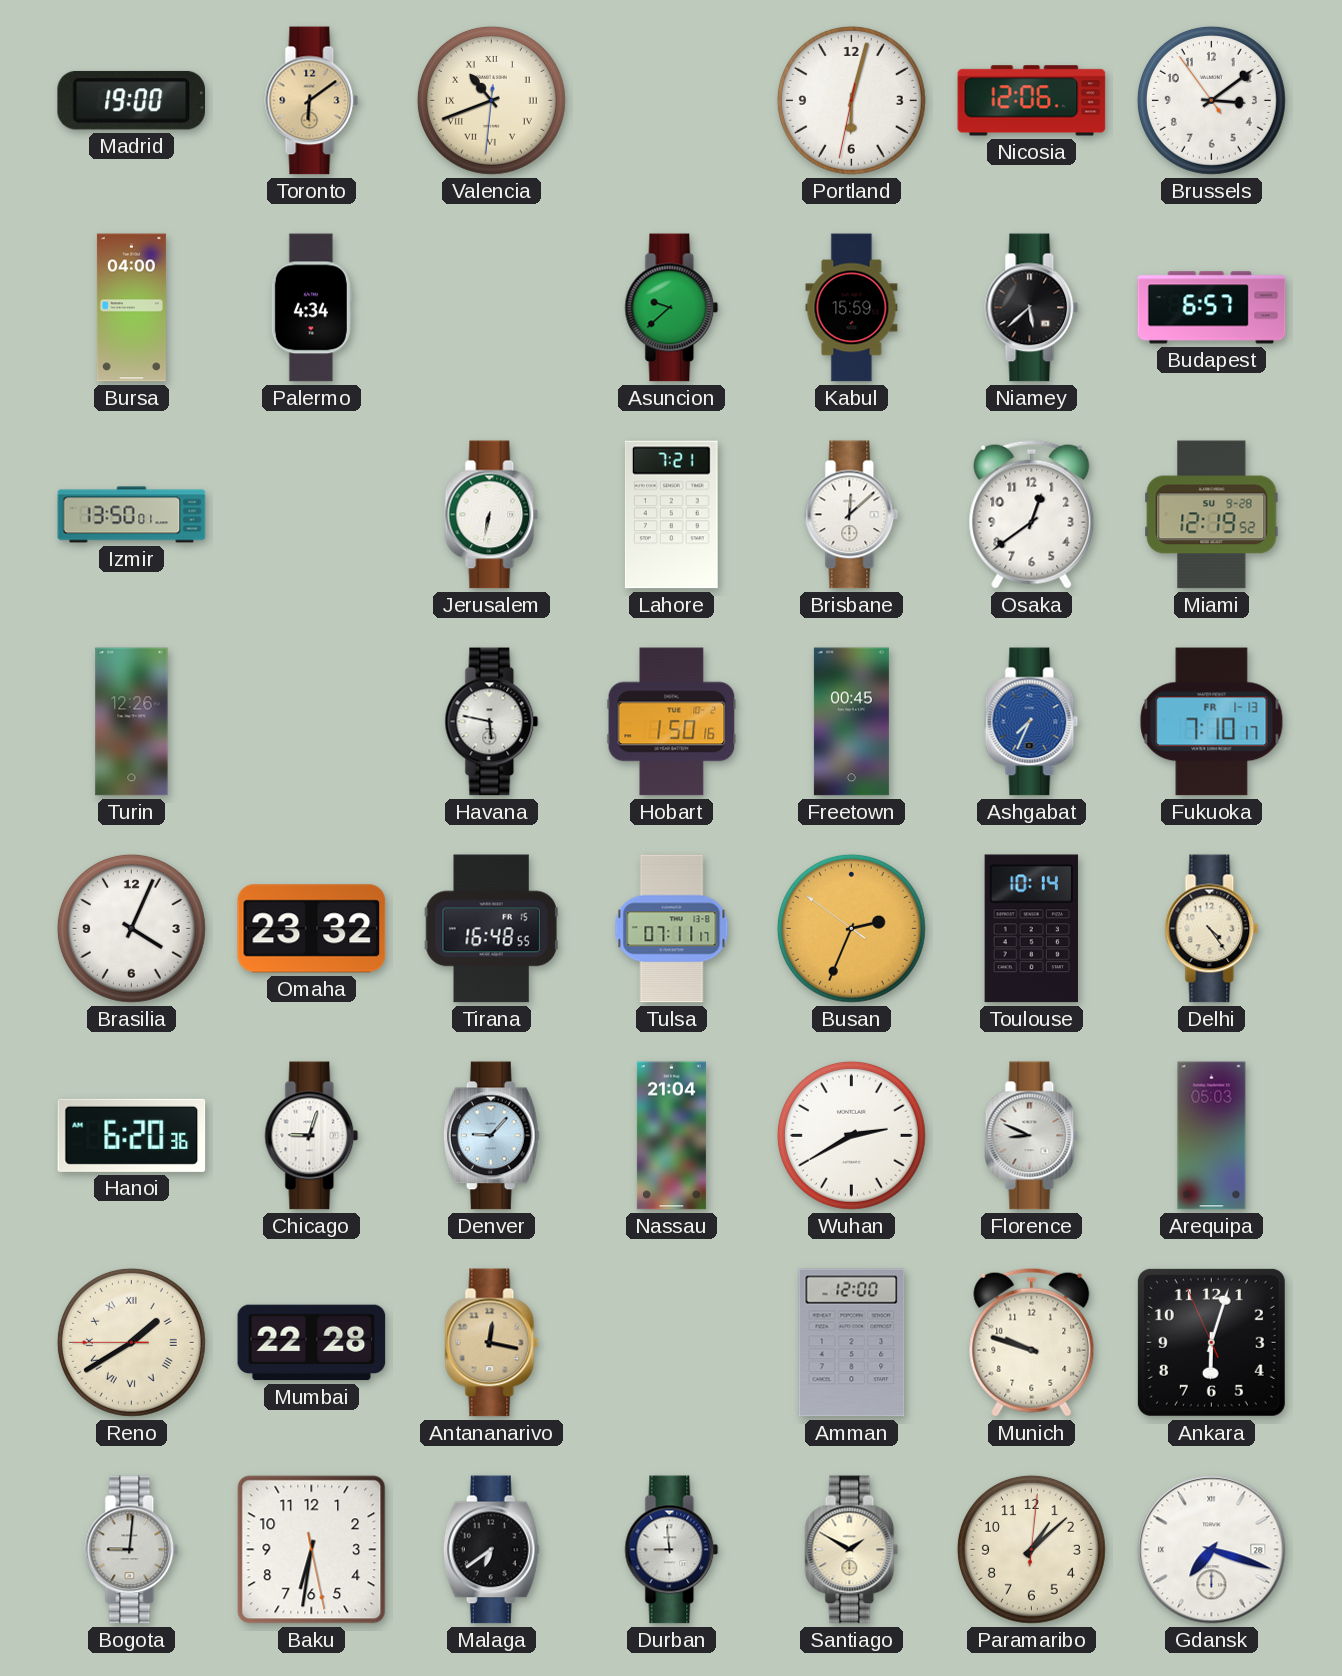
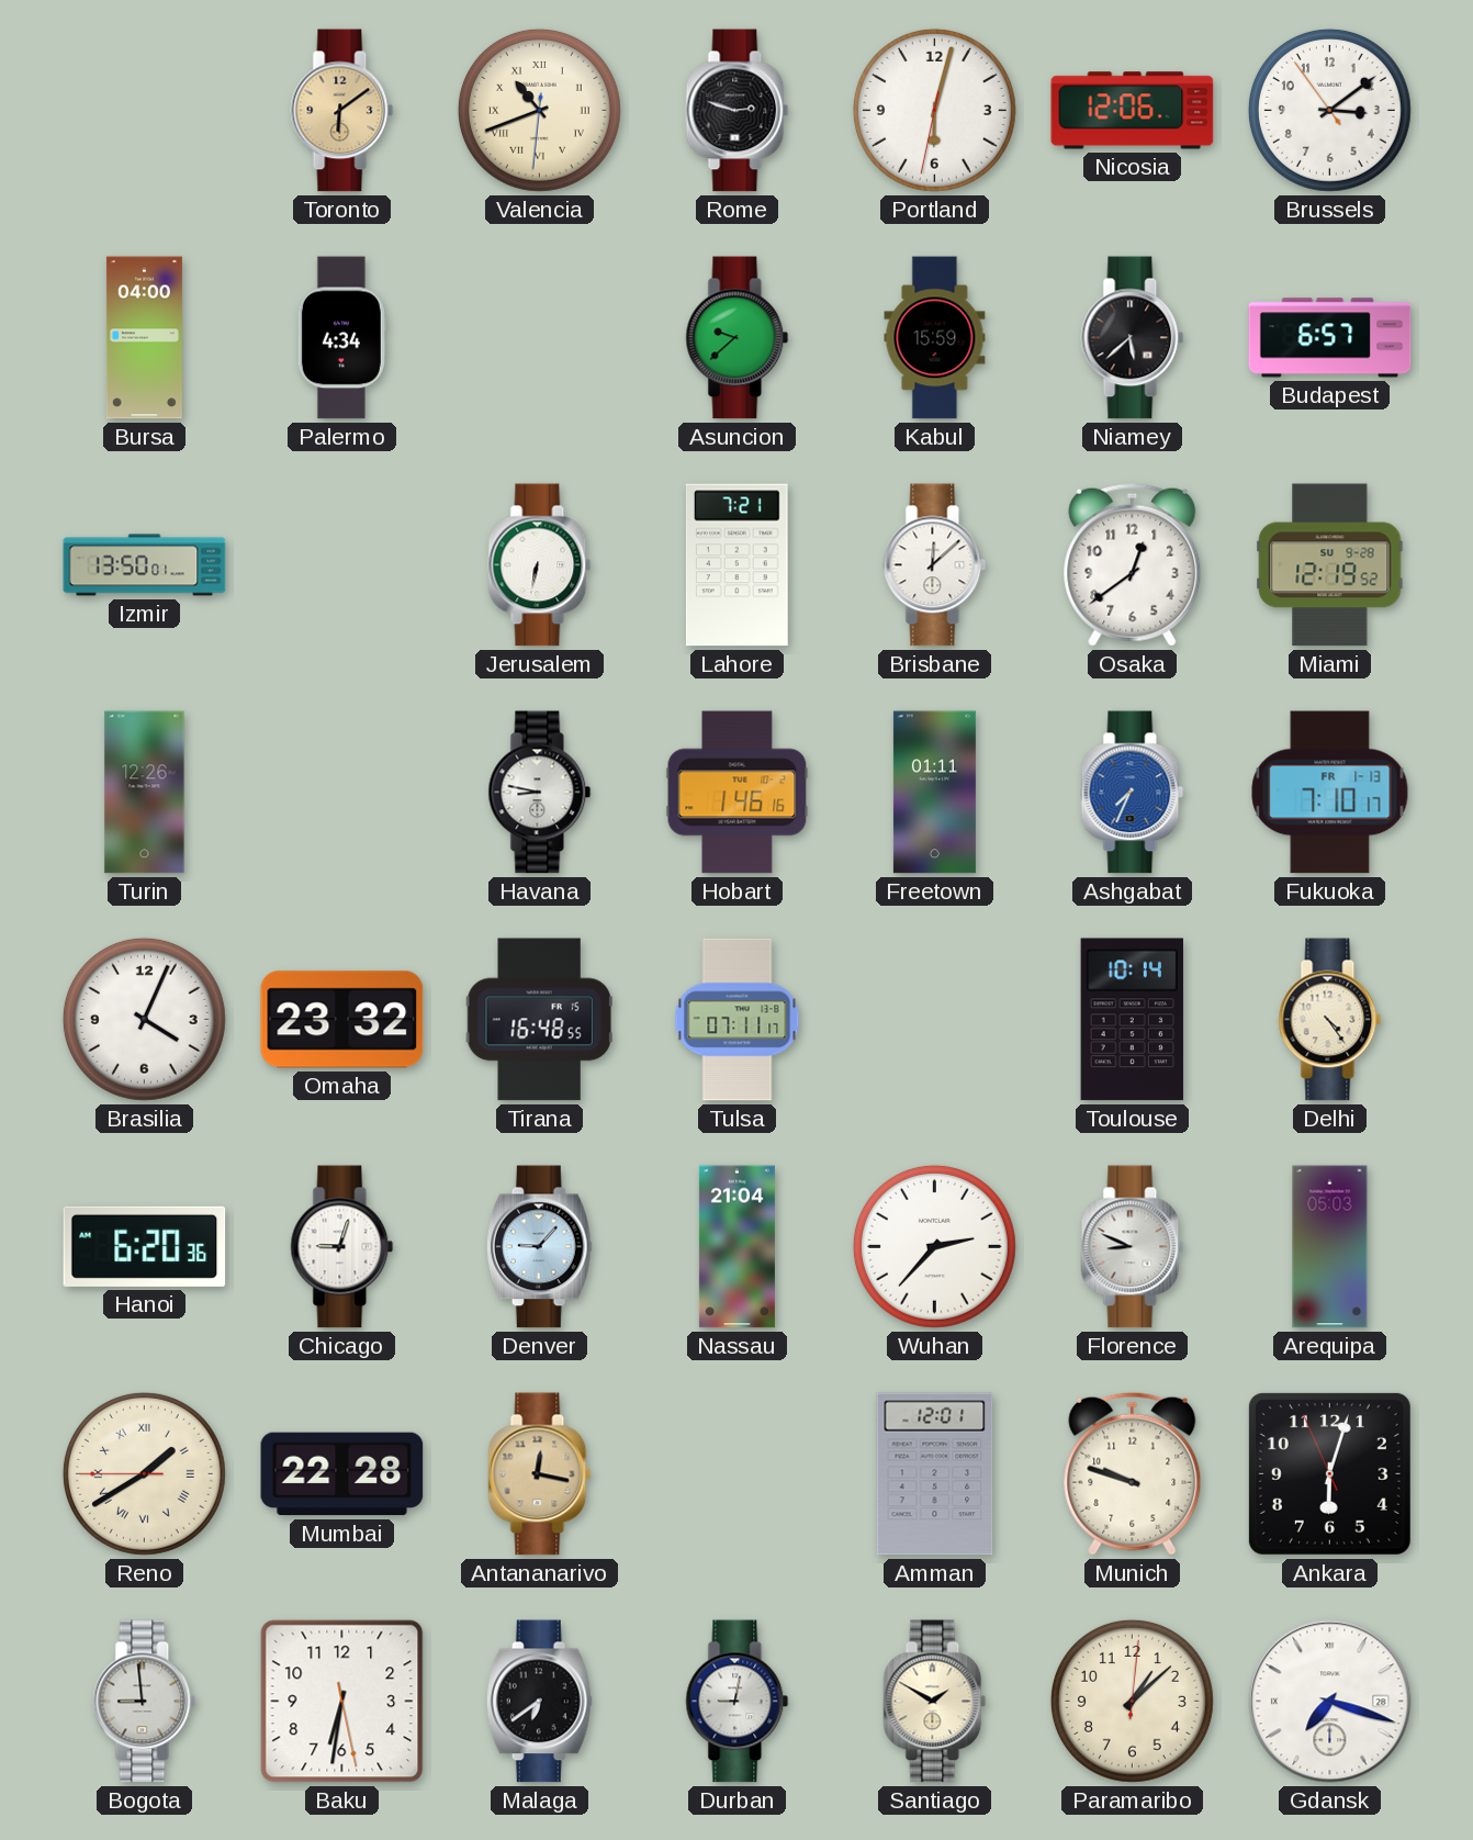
Madrid: 19:00 -> none (131, 100)
Rome: none -> 2:48 (738, 111)
Havana: 5:47 -> 8:47 (540, 793)
Hobart: 1:50 -> 1:46 (738, 793)
Freetown: 00:45 -> 01:11 (934, 793)
Busan: 2:33 -> none (851, 928)
Wuhan: 2:40 -> 2:37 (934, 1246)
Amman: 12:00 -> 12:01 (935, 1474)
Bogota: 9:01 -> 8:59 (145, 1702)
Durban: 8:59 -> 9:02 (738, 1702)
